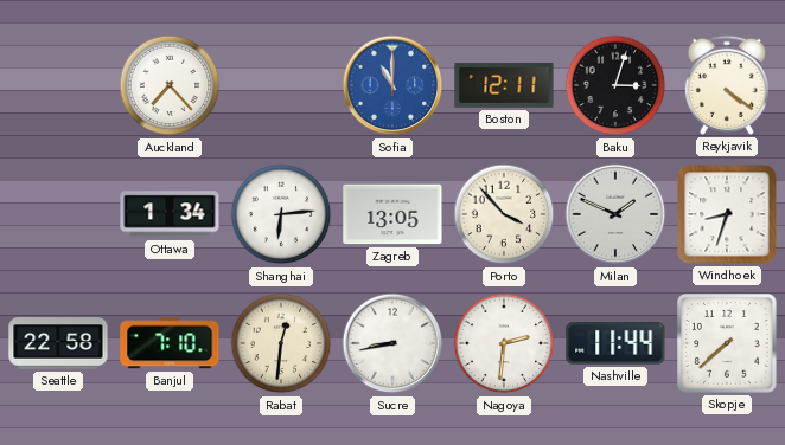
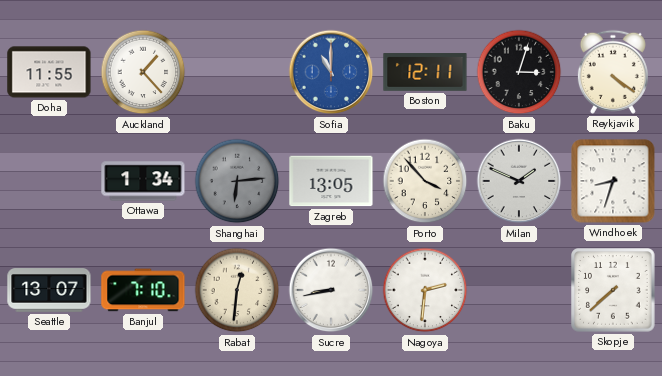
Doha: none -> 11:55 (49, 72)
Auckland: 7:23 -> 1:23 (143, 72)
Shanghai dial: white -> grey (237, 181)
Seattle: 22:58 -> 13:07 (49, 290)
Nashville: 11:44 -> none (615, 344)
